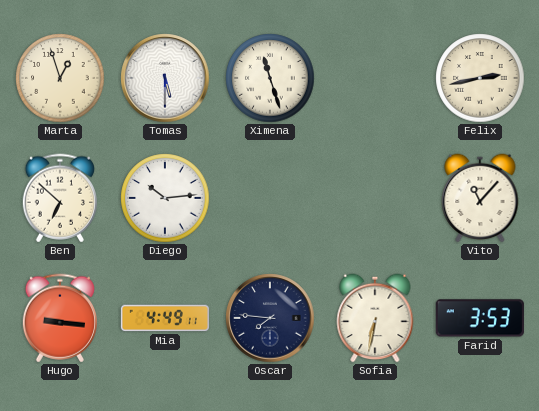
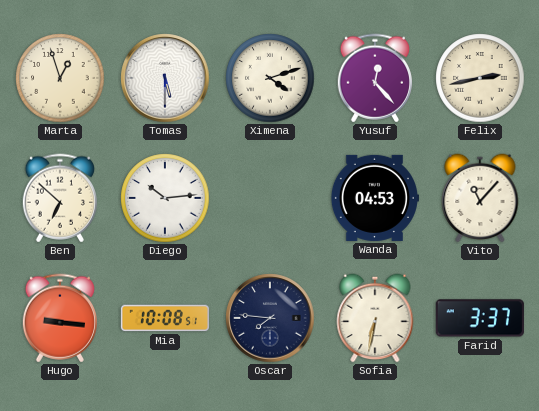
Ximena: 11:27 -> 4:12 (270, 78)
Yusuf: none -> 12:23 (374, 78)
Wanda: none -> 04:53 (374, 198)
Mia: 4:49 -> 10:08 (164, 318)
Farid: 3:53 -> 3:37 (480, 318)
